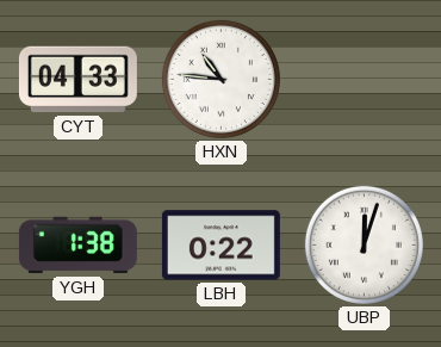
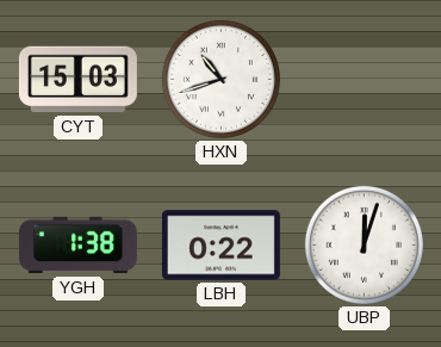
CYT: 04:33 -> 15:03 (77, 80)
HXN: 10:46 -> 10:42 (220, 79)
